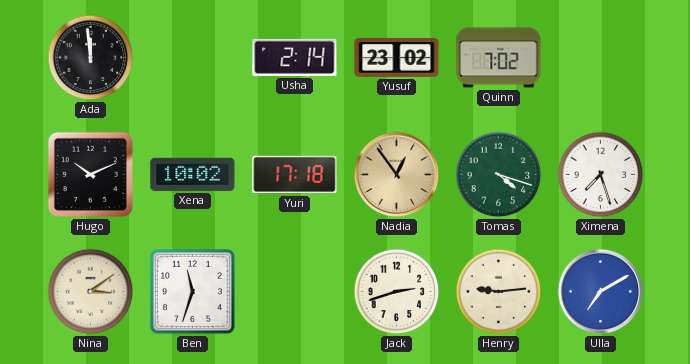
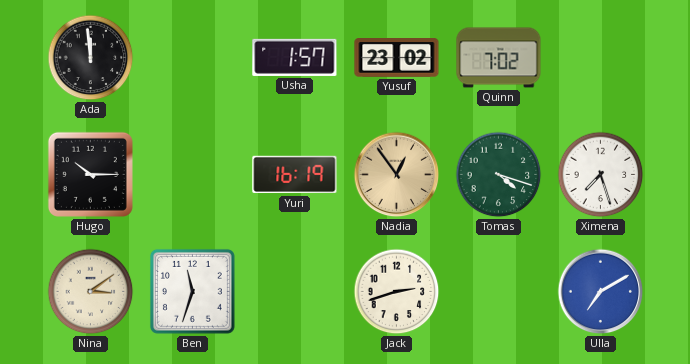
Usha: 2:14 -> 1:57 (295, 57)
Hugo: 10:11 -> 10:15 (90, 174)
Xena: 10:02 -> none (193, 174)
Yuri: 17:18 -> 16:19 (295, 175)
Henry: 9:14 -> none (499, 292)
